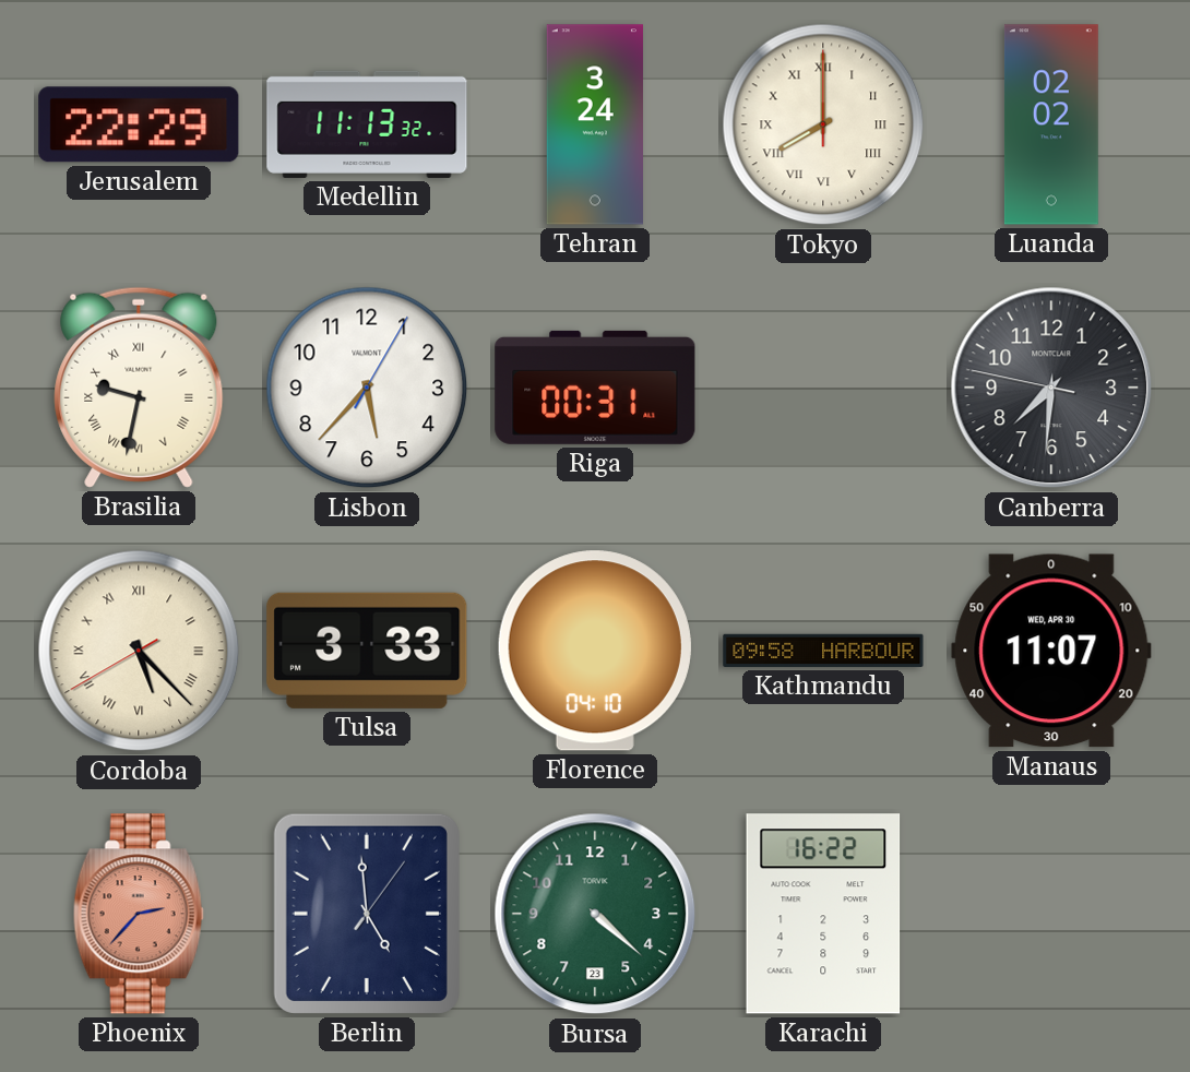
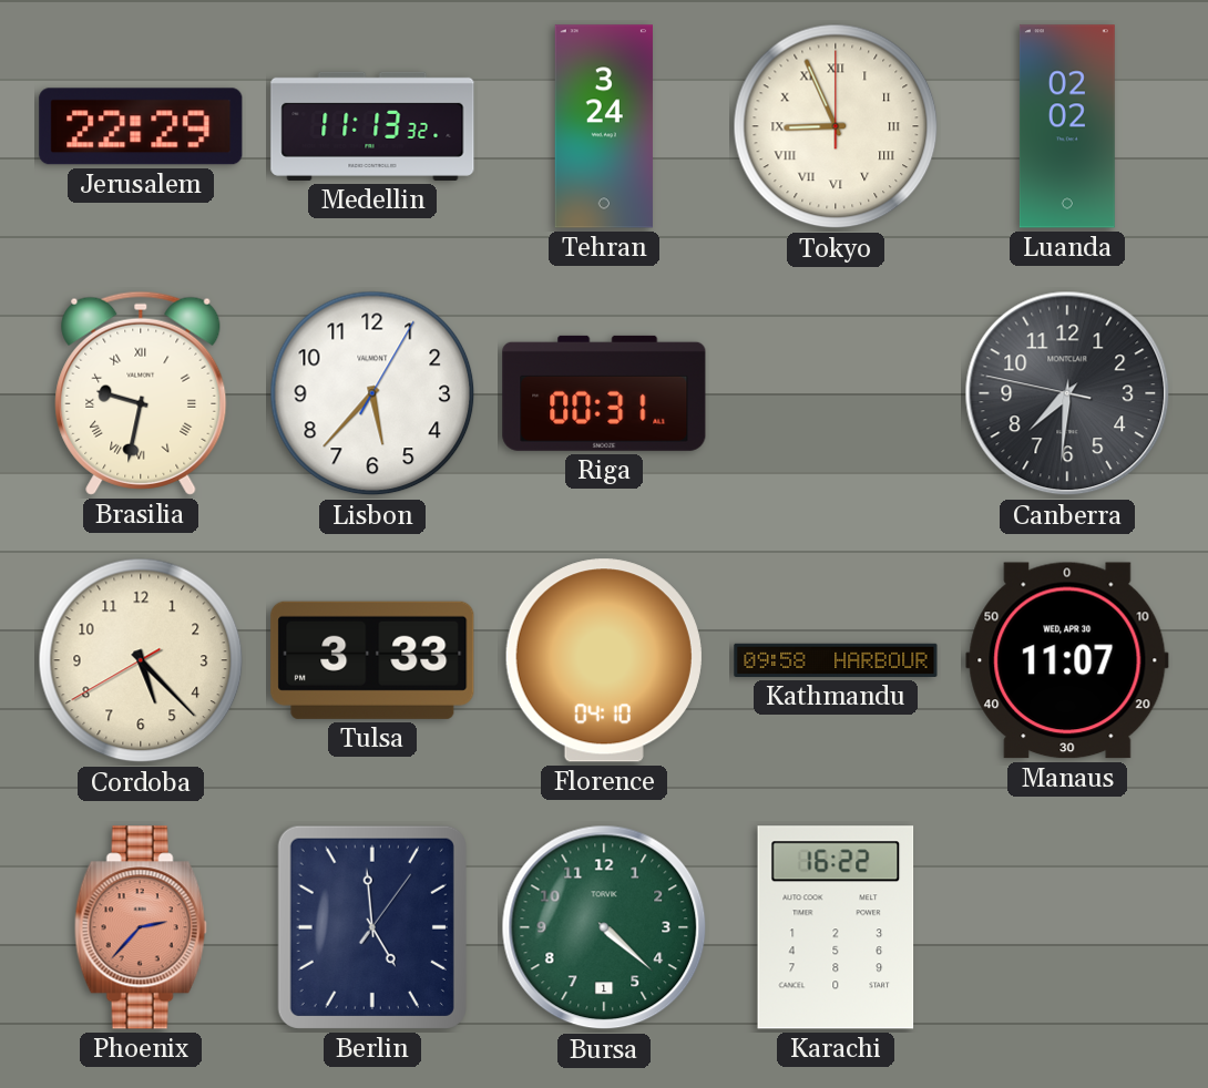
Tokyo: 8:00 -> 8:56 (836, 126)
Cordoba numerals: Roman -> Arabic (141, 660)
Bursa date: 23 -> 1 (604, 927)
